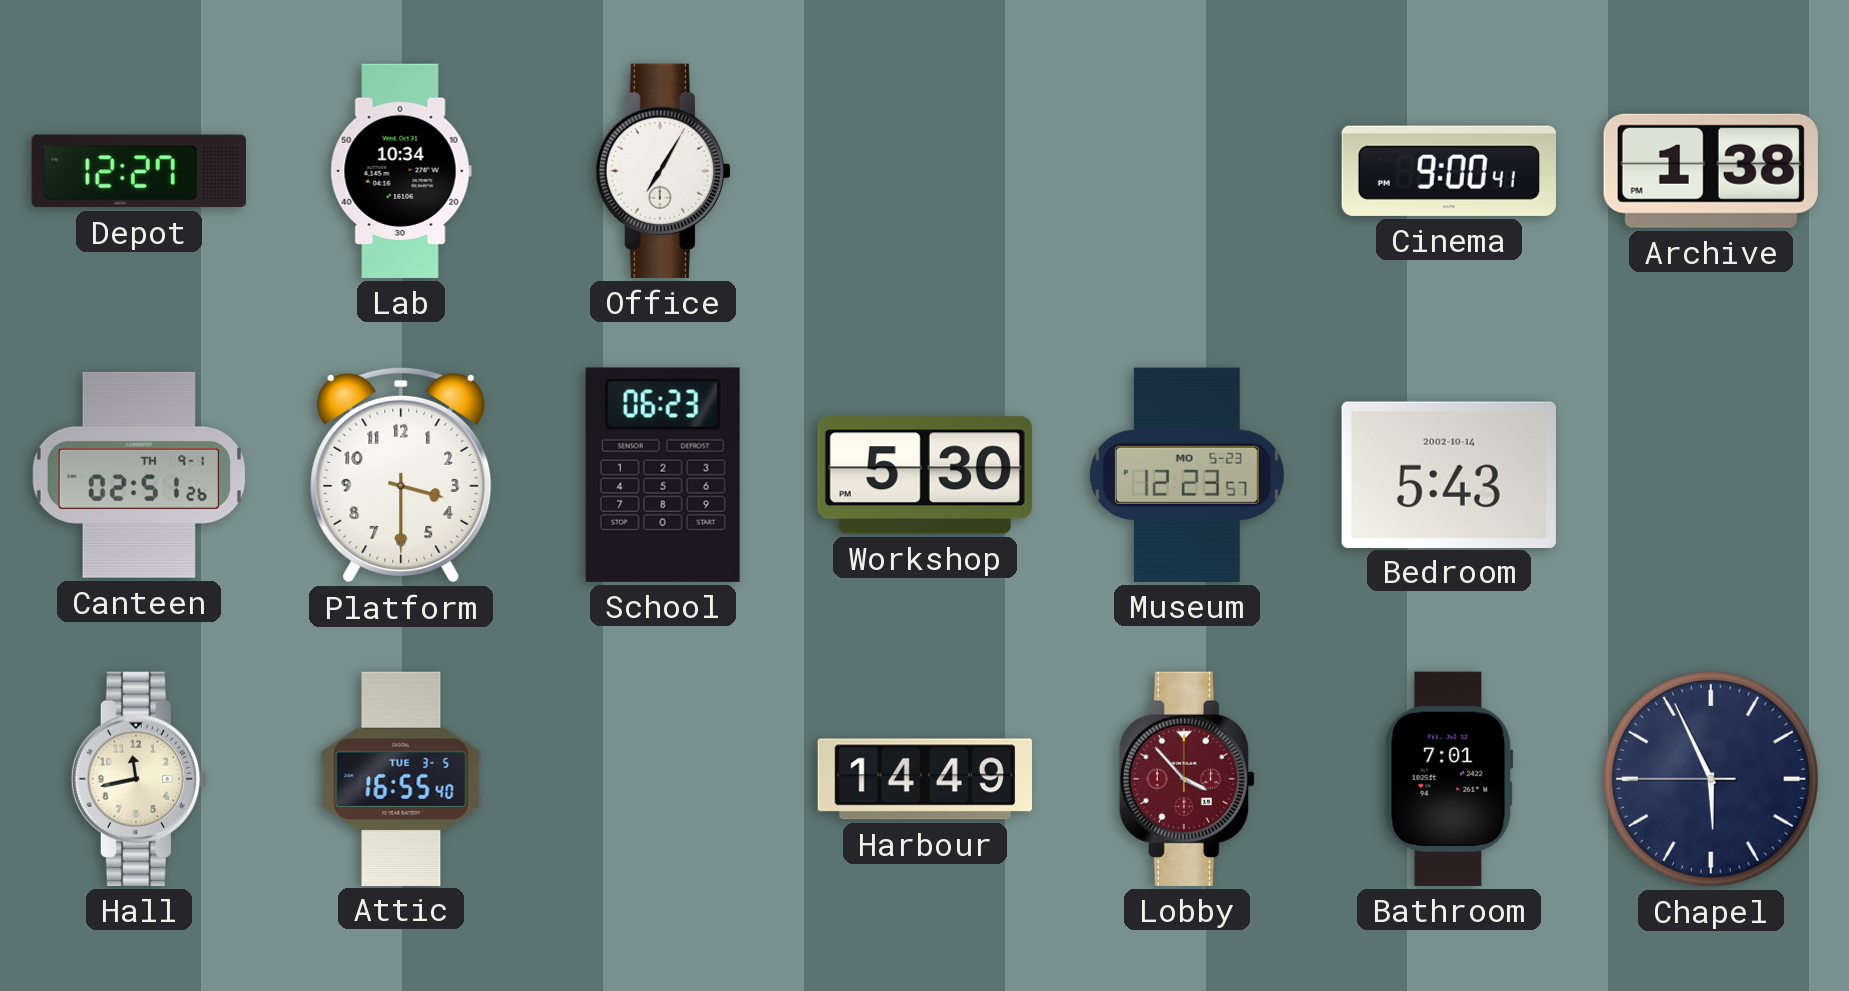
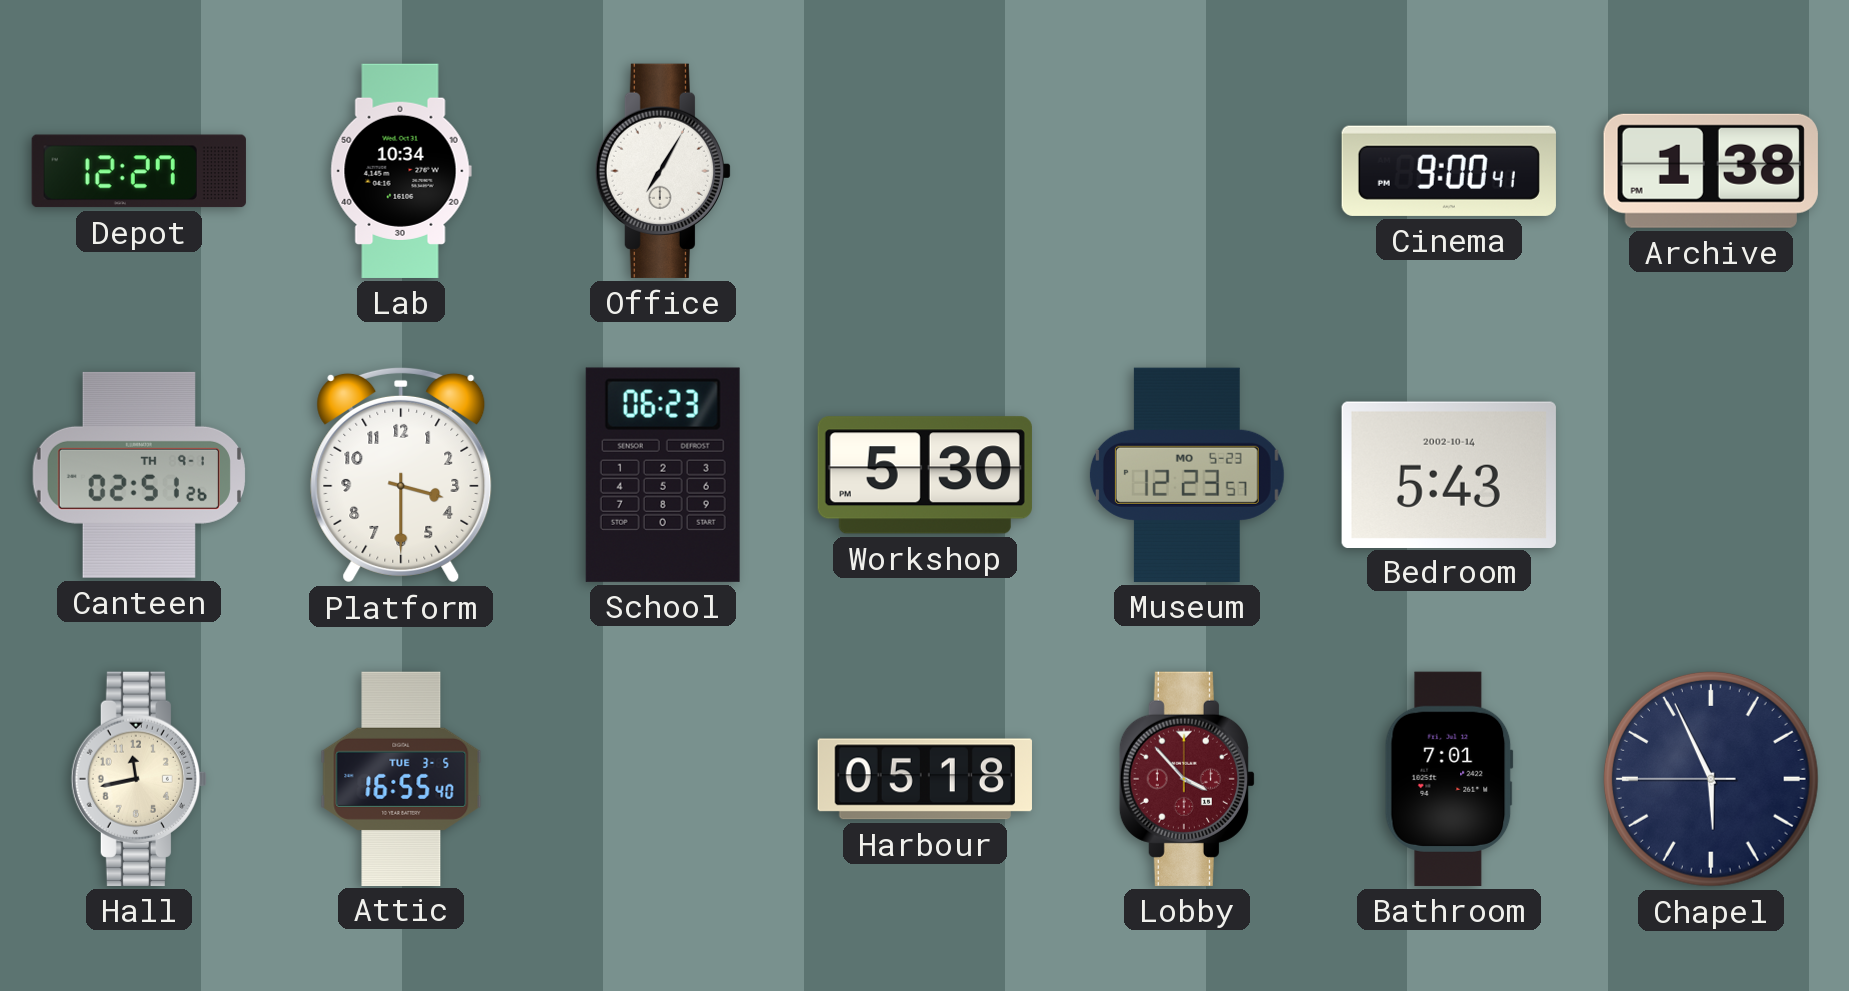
Harbour: 14:49 -> 05:18 (925, 779)
